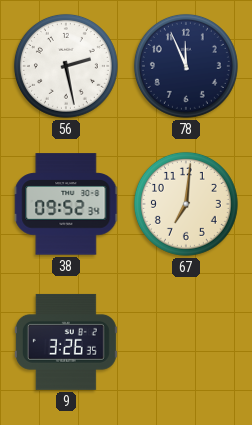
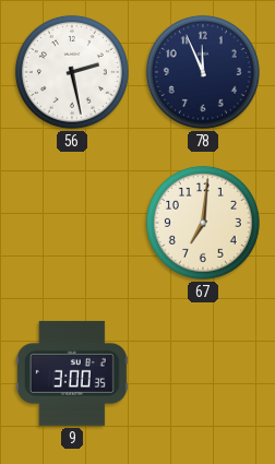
38: 09:52 -> none (67, 204)
9: 3:26 -> 3:00 (72, 373)
